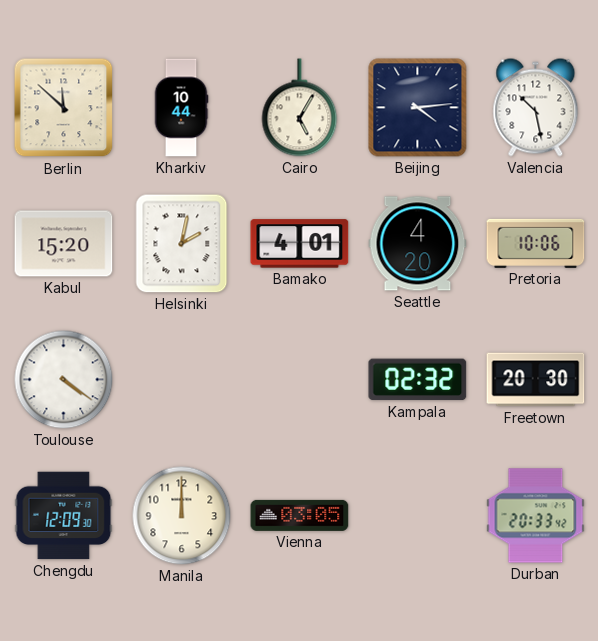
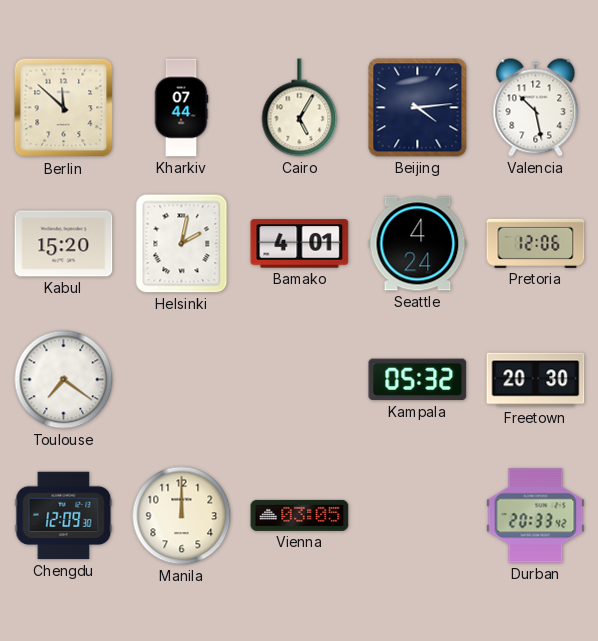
Kharkiv: 10:44 -> 07:44 (181, 108)
Seattle: 4:20 -> 4:24 (418, 244)
Pretoria: 10:06 -> 12:06 (536, 243)
Toulouse: 4:21 -> 7:21 (64, 380)
Kampala: 02:32 -> 05:32 (418, 380)
